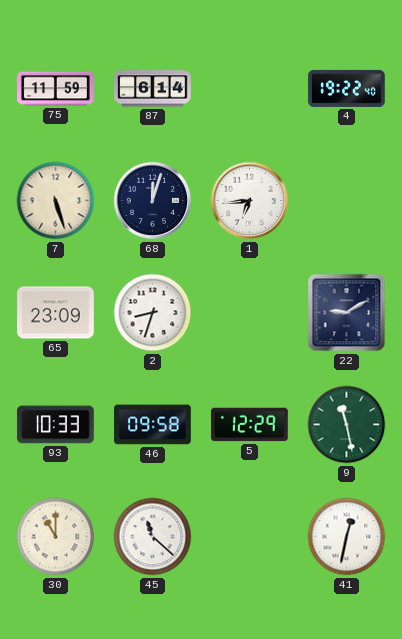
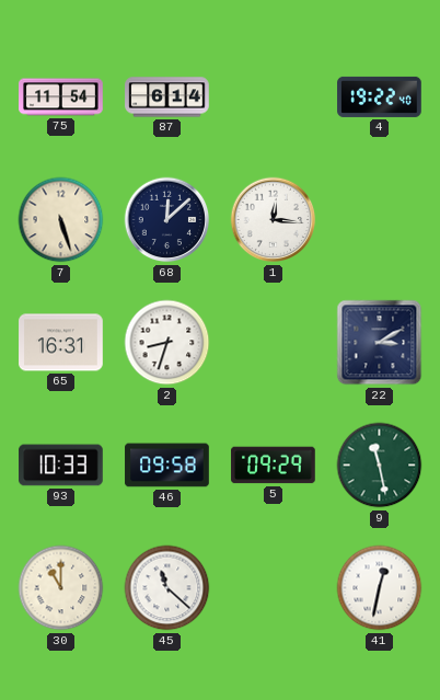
75: 11:59 -> 11:54 (61, 97)
68: 12:03 -> 12:08 (167, 220)
1: 6:44 -> 12:16 (274, 220)
65: 23:09 -> 16:31 (61, 343)
22: 9:10 -> 3:10 (380, 343)
5: 12:29 -> 09:29 (274, 466)
